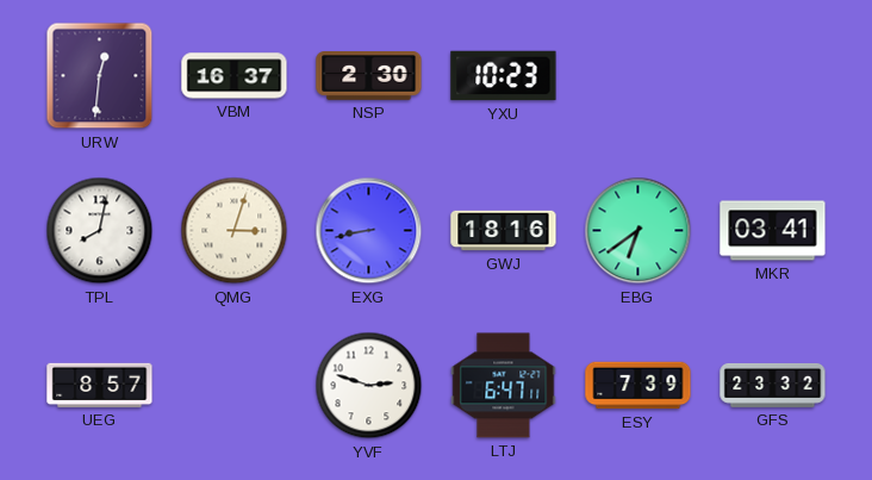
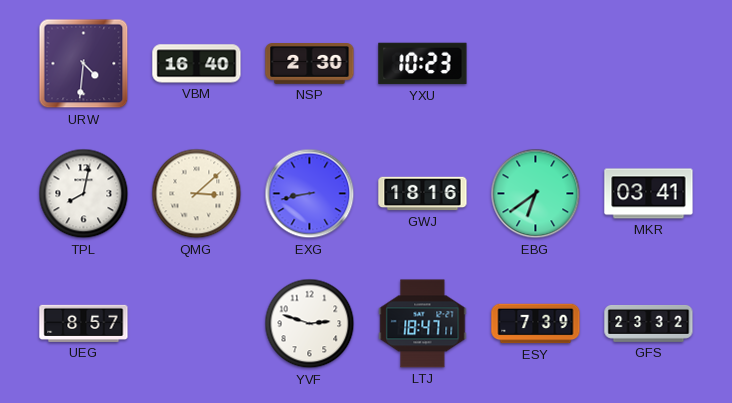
URW: 12:31 -> 4:31 (84, 64)
VBM: 16:37 -> 16:40 (197, 64)
QMG: 3:03 -> 3:08 (197, 194)
LTJ: 6:47 -> 18:47 (423, 324)
